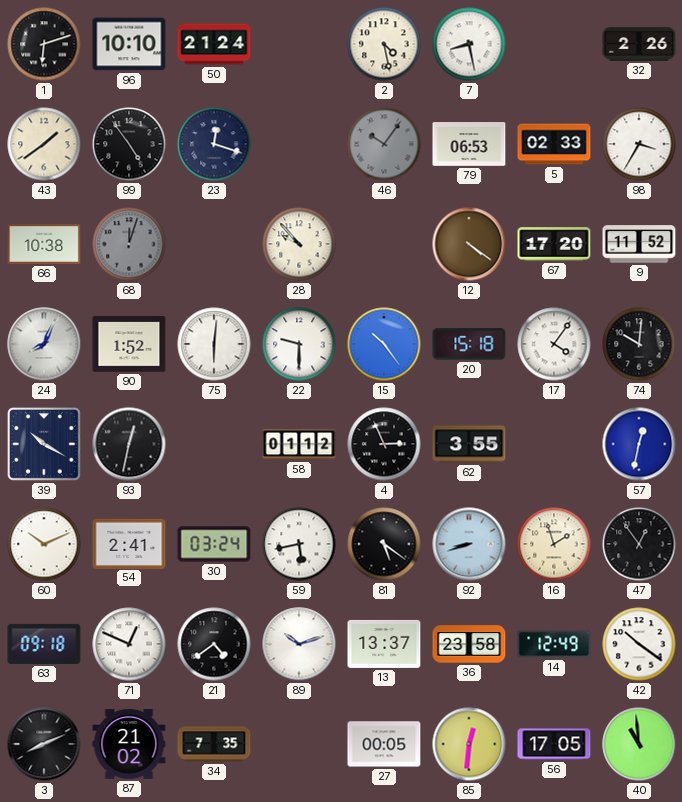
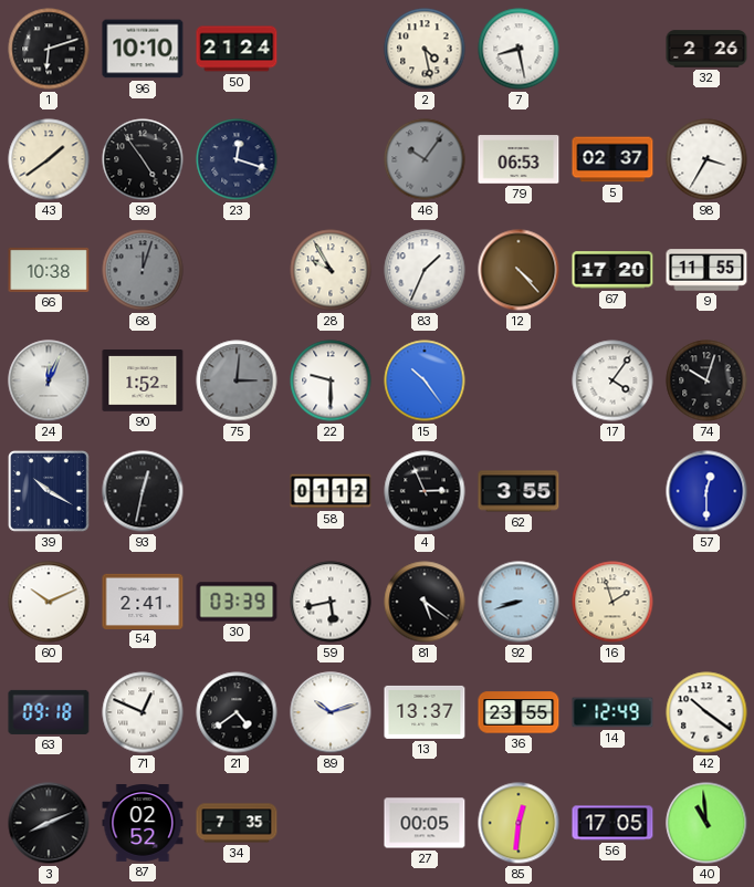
5: 02:33 -> 02:37 (612, 159)
28: 9:53 -> 9:55 (331, 270)
83: none -> 1:34 (425, 270)
12: 4:21 -> 4:23 (519, 270)
9: 11:52 -> 11:55 (706, 270)
24: 8:04 -> 12:04 (49, 380)
75: 6:01 -> 3:01 (237, 380)
75 dial: white -> grey (237, 380)
20: 15:18 -> none (469, 344)
74: 10:01 -> 10:03 (706, 380)
57: 12:32 -> 12:30 (706, 491)
30: 03:24 -> 03:39 (237, 602)
47: 12:54 -> none (639, 544)
36: 23:58 -> 23:55 (519, 712)
87: 21:02 -> 02:52 (143, 824)
